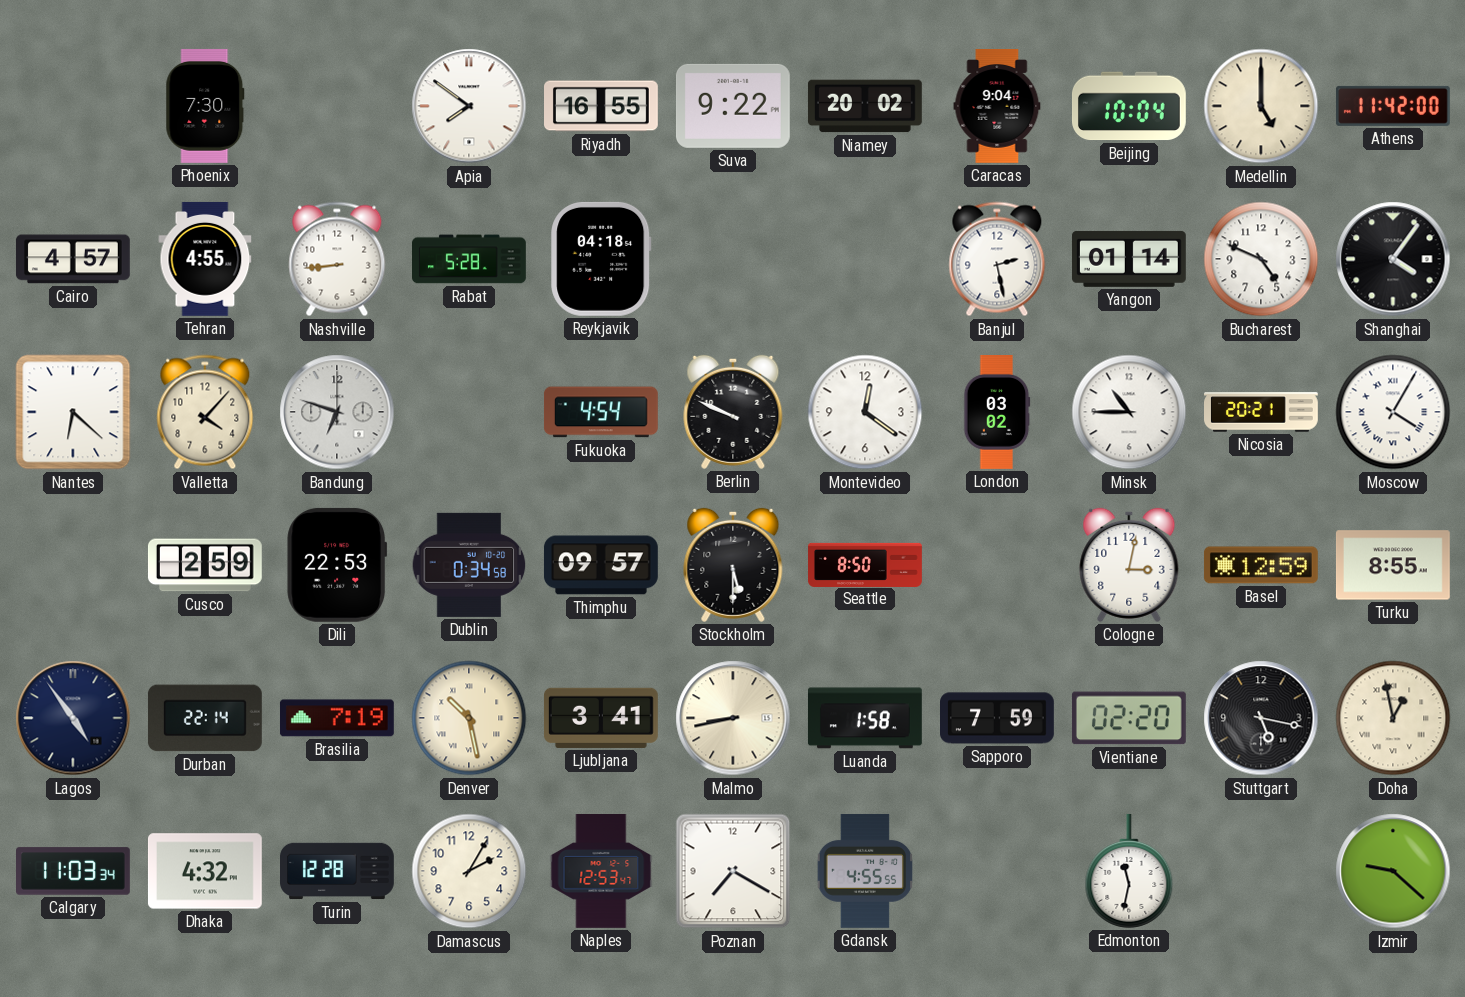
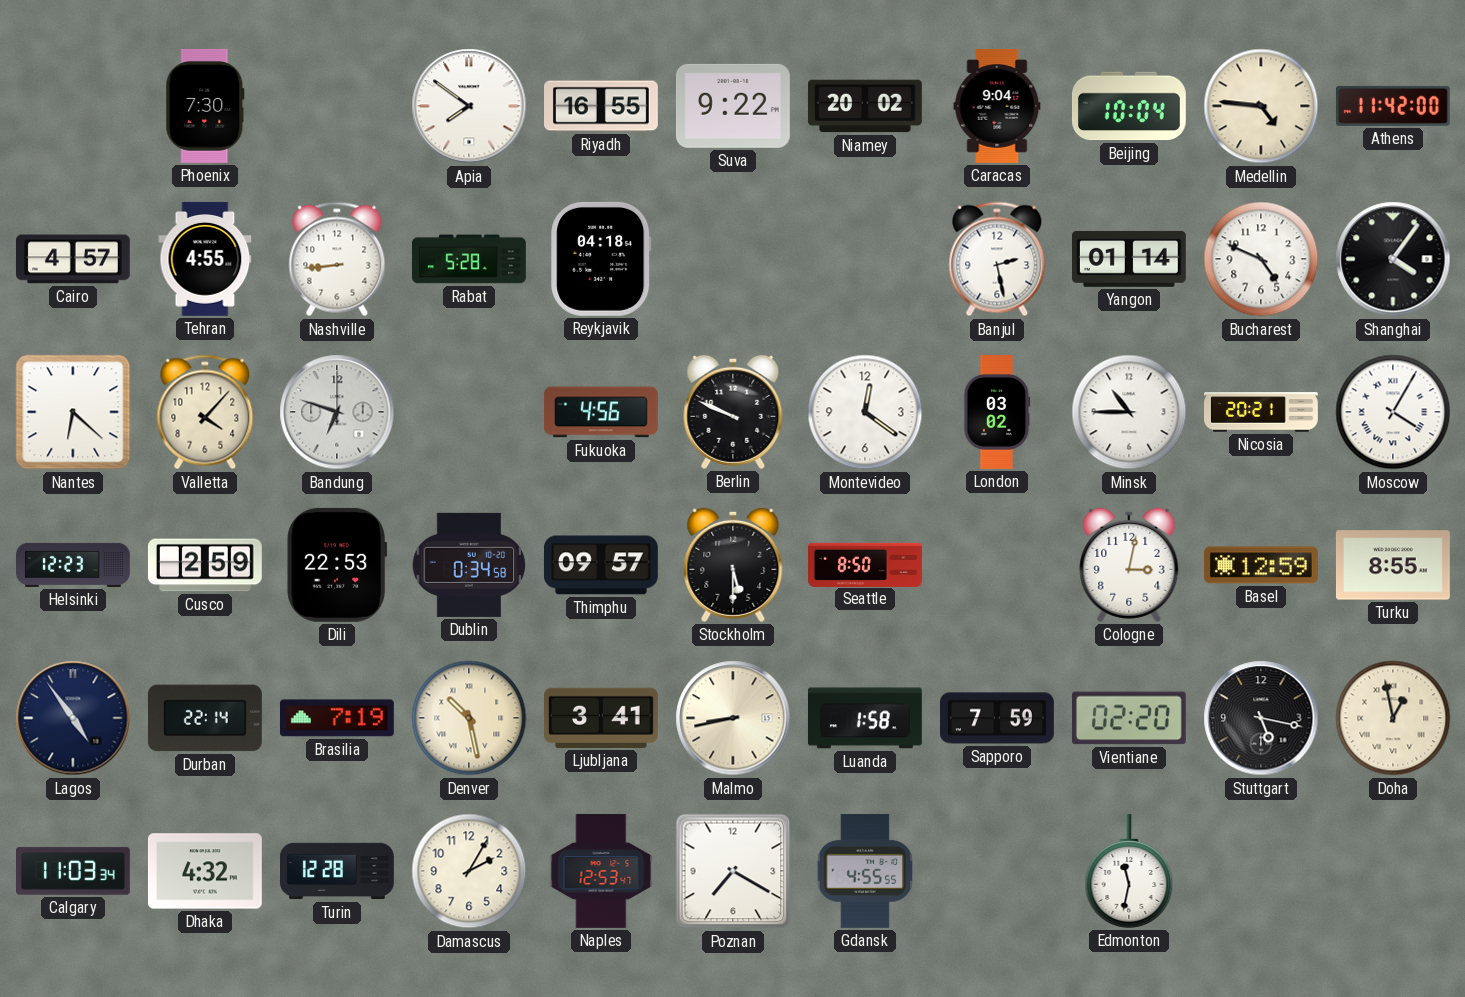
Medellin: 5:00 -> 4:46 (1261, 106)
Fukuoka: 4:54 -> 4:56 (601, 412)
Helsinki: none -> 12:23 (74, 565)
Izmir: 9:22 -> none (1393, 871)
